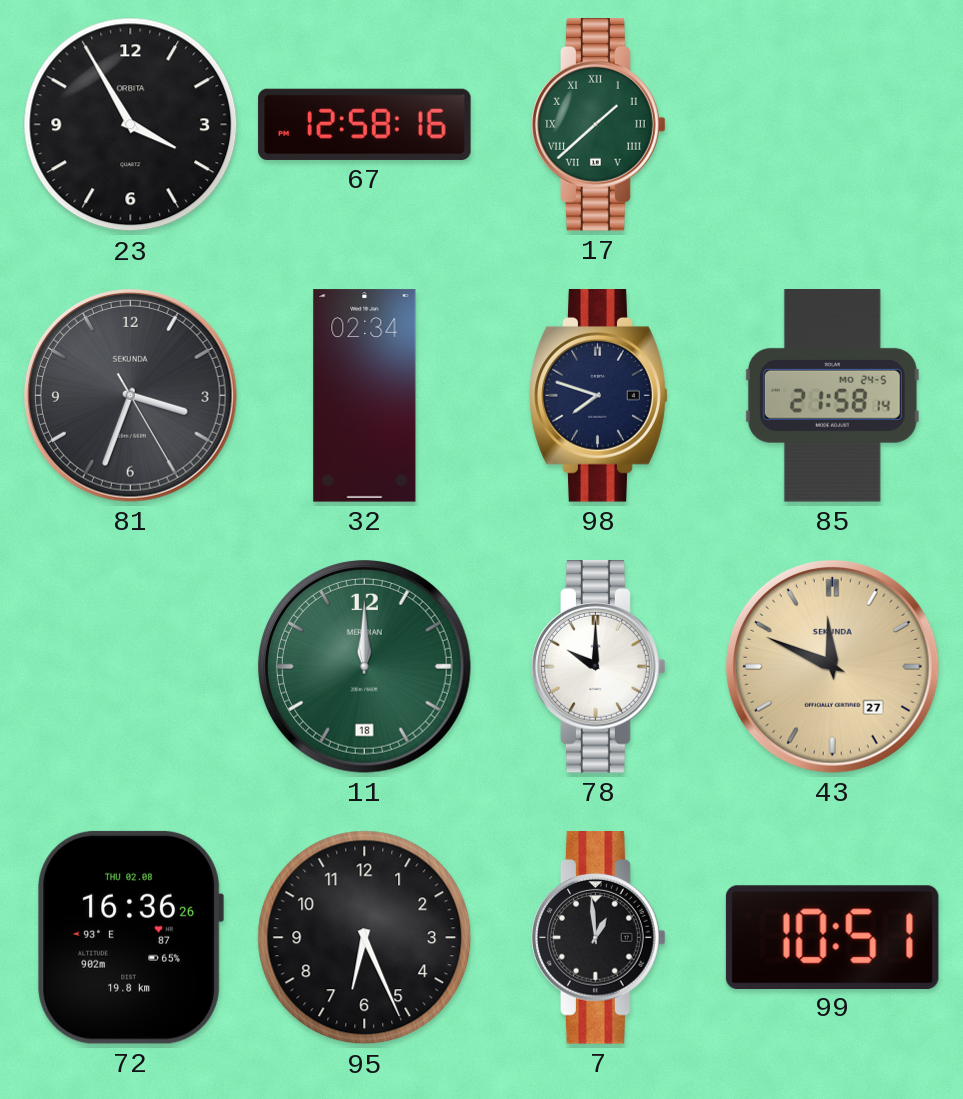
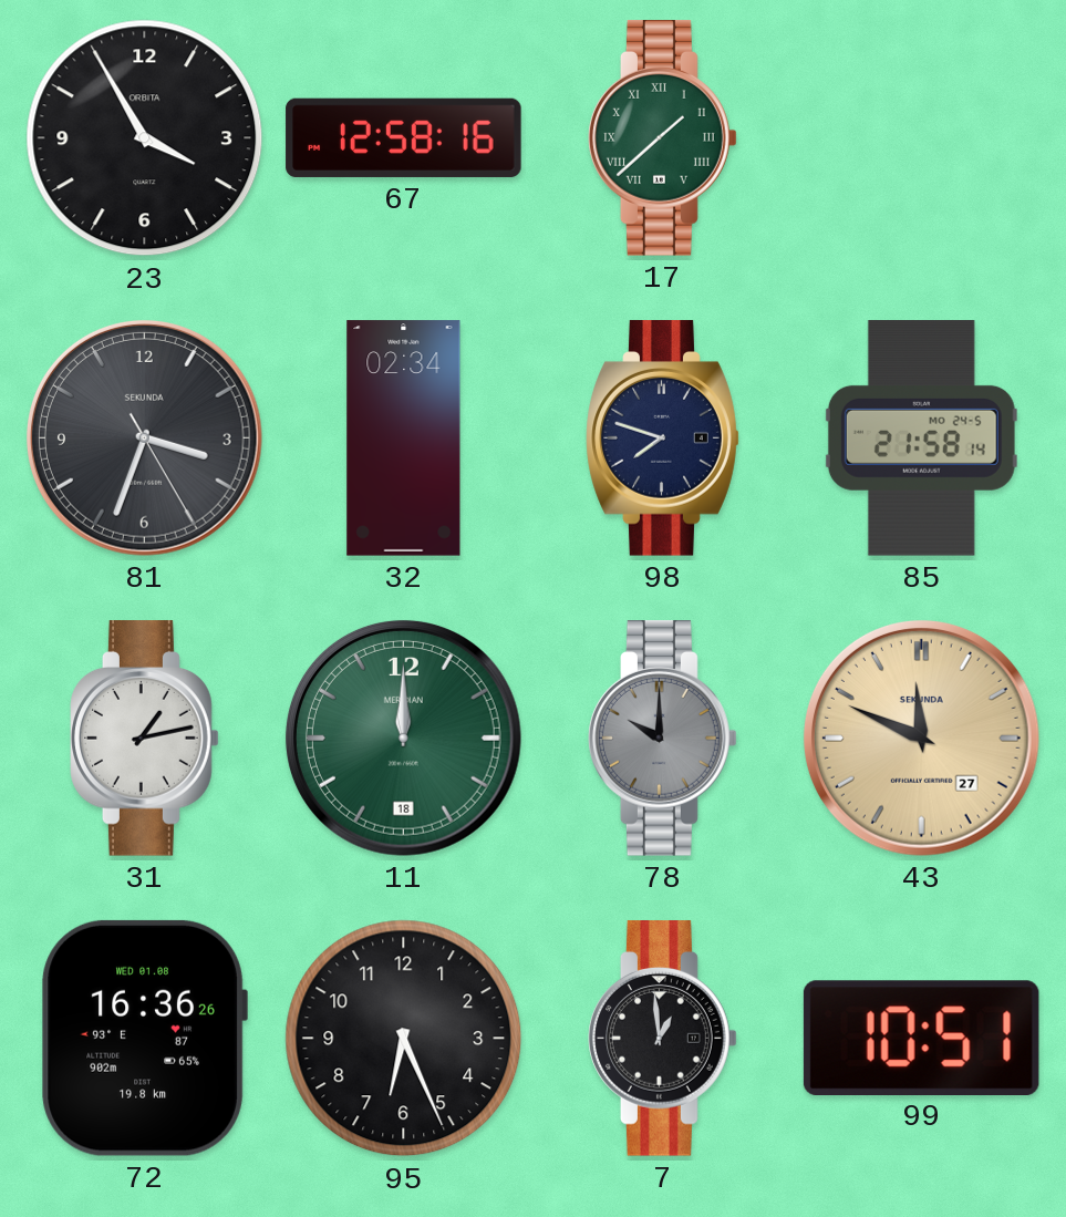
31: none -> 1:13 (145, 739)
78 dial: white -> grey (663, 739)
72 date: THU 02.08 -> WED 01.08 (144, 1038)
